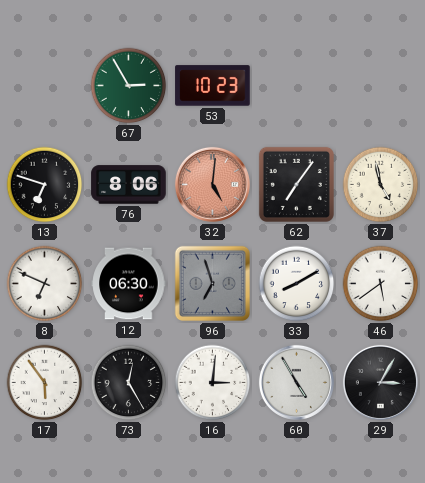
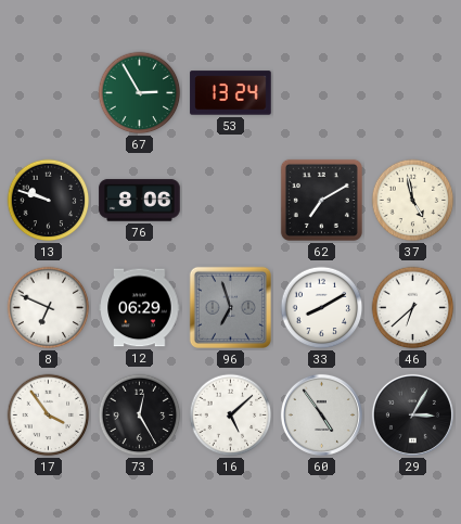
53: 10:23 -> 13:24 (231, 93)
13: 6:48 -> 9:48 (49, 201)
32: 5:01 -> none (212, 184)
62: 7:06 -> 7:10 (321, 200)
12: 06:30 -> 06:29 (140, 308)
46: 5:39 -> 6:38 (413, 308)
17: 5:54 -> 3:54 (49, 416)
16: 3:01 -> 5:08 (231, 416)
60: 4:55 -> 4:54 (321, 414)
